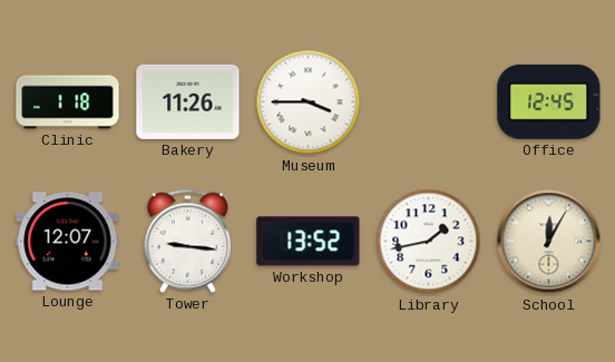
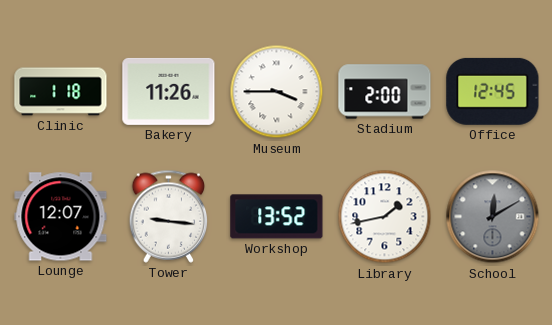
Stadium: none -> 2:00 (385, 92)
School: 12:05 -> 12:10 (493, 217)
School dial: cream -> grey (493, 217)
